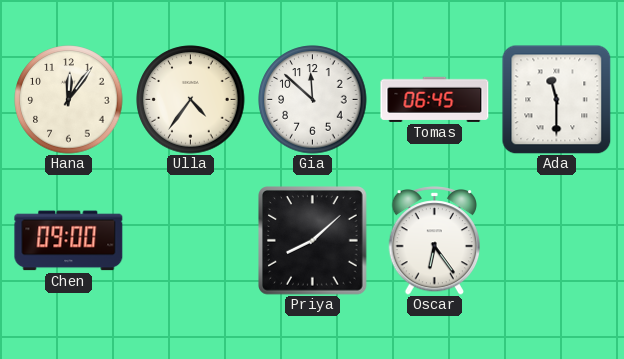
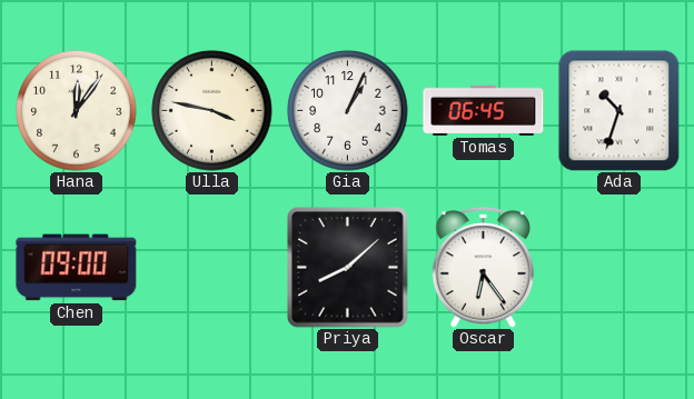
Ulla: 4:36 -> 3:47 (212, 111)
Gia: 11:52 -> 1:04 (348, 111)
Ada: 11:30 -> 10:33 (618, 110)
